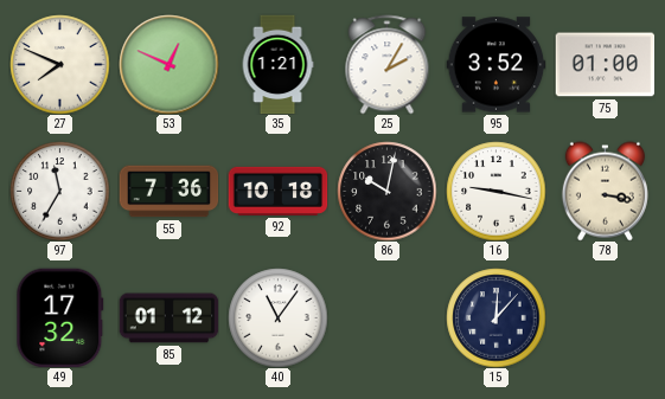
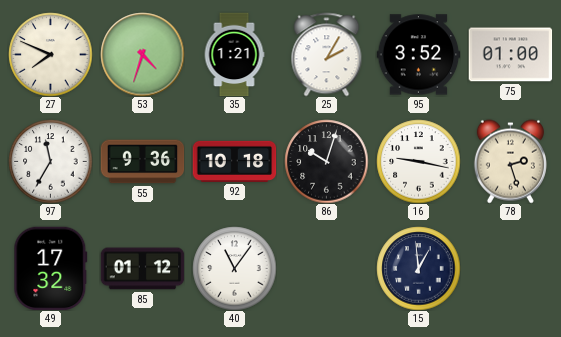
53: 12:49 -> 4:33 (142, 54)
55: 7:36 -> 9:36 (142, 162)
86: 10:02 -> 10:03 (326, 161)
78: 3:17 -> 2:27 (510, 161)
15: 12:07 -> 12:59 (418, 268)
